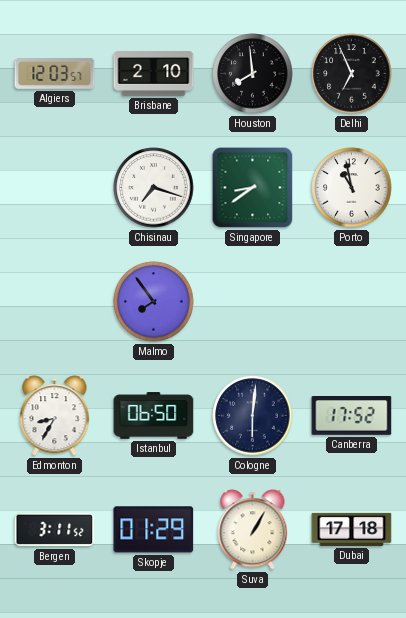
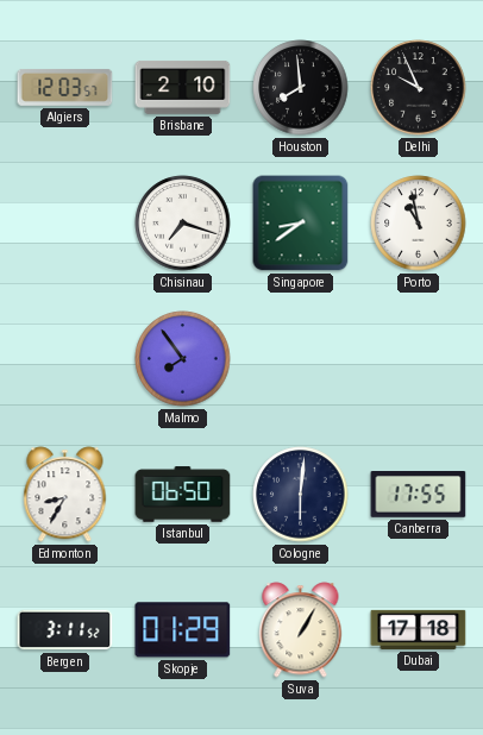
Delhi: 6:56 -> 9:56 (419, 88)
Canberra: 17:52 -> 17:55 (419, 495)
